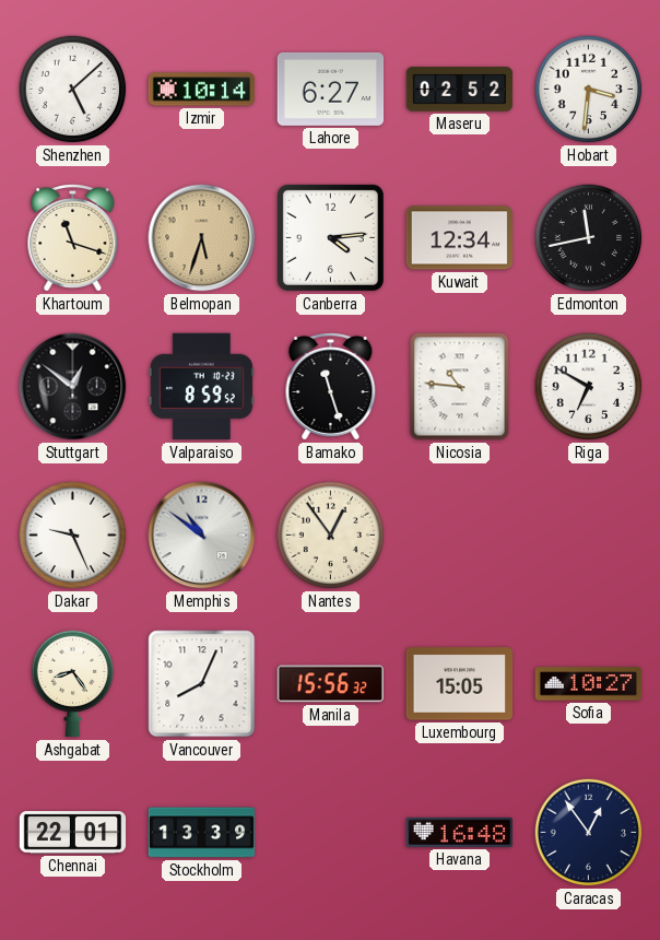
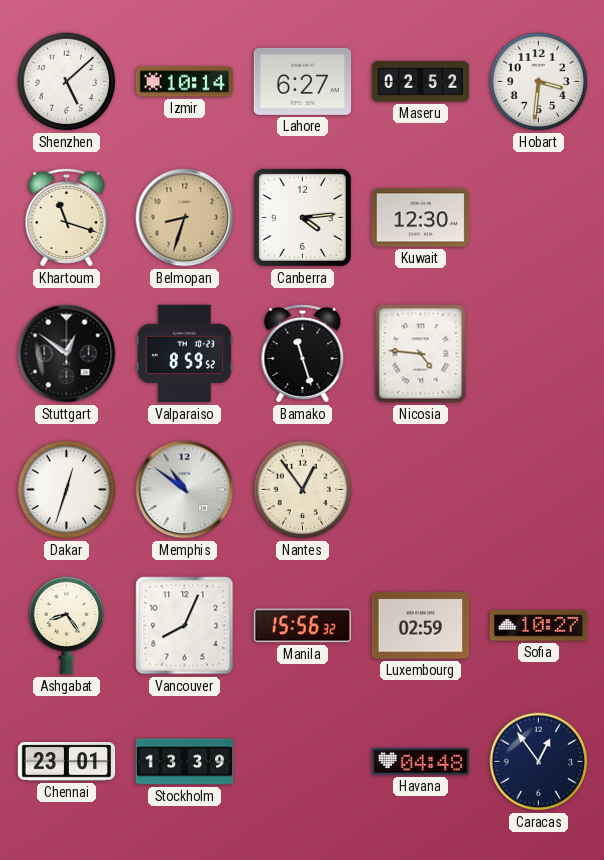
Belmopan: 5:33 -> 8:33 (185, 218)
Kuwait: 12:34 -> 12:30 (421, 218)
Edmonton: 11:43 -> none (589, 238)
Nicosia: 10:46 -> 4:46 (421, 354)
Riga: 6:50 -> none (589, 387)
Dakar: 9:26 -> 12:33 (67, 490)
Luxembourg: 15:05 -> 02:59 (421, 626)
Chennai: 22:01 -> 23:01 (67, 762)
Havana: 16:48 -> 04:48 (421, 761)
